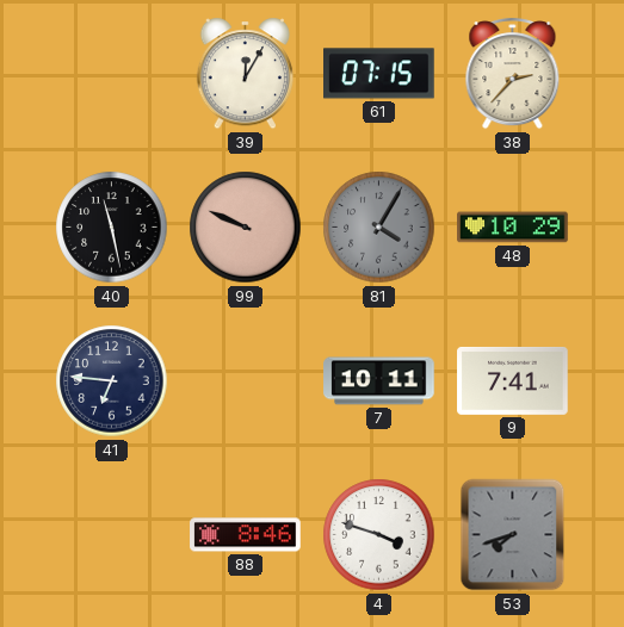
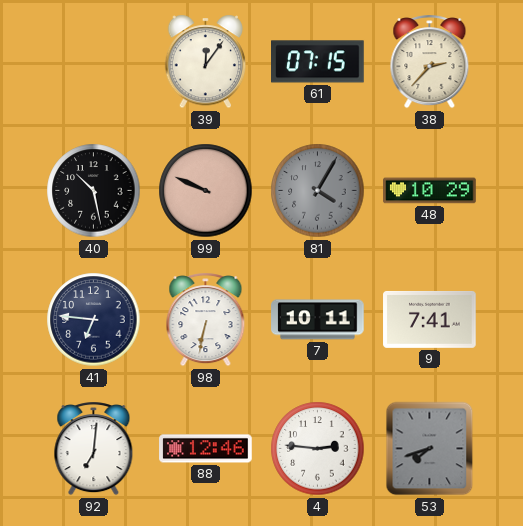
39: 12:05 -> 12:06 (206, 62)
40: 11:28 -> 10:28 (94, 191)
98: none -> 6:32 (206, 320)
92: none -> 7:01 (94, 449)
88: 8:46 -> 12:46 (206, 449)
4: 3:48 -> 2:46 (318, 449)
